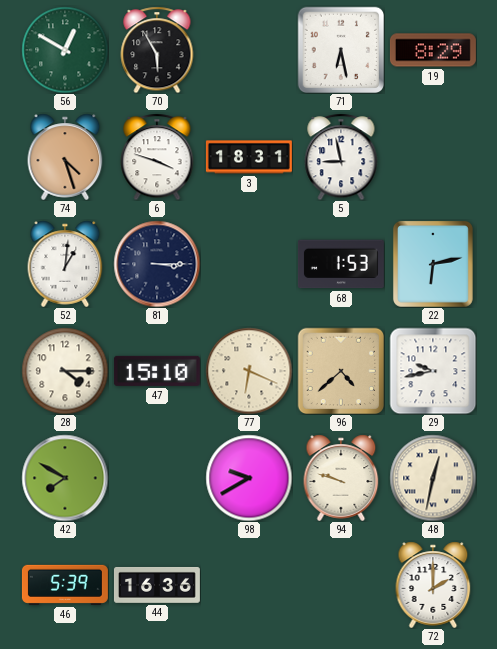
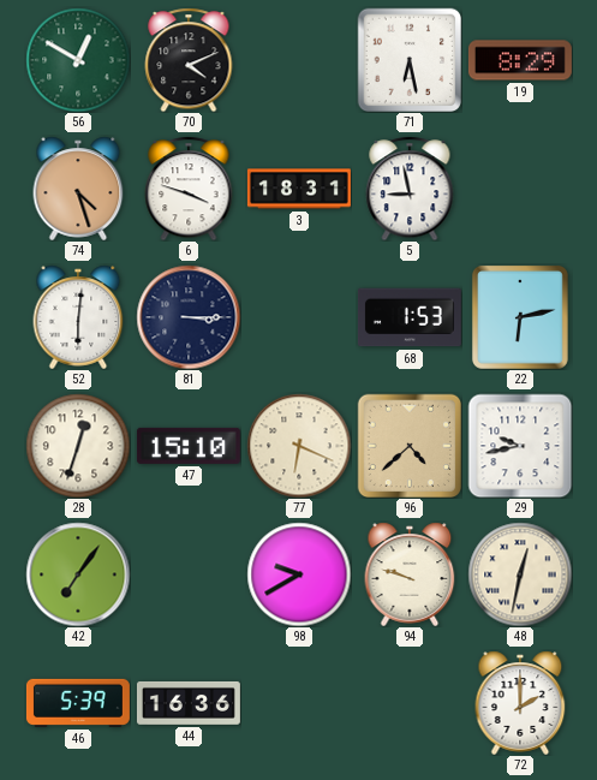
70: 5:55 -> 4:11 (189, 60)
52: 1:01 -> 6:01 (78, 317)
28: 4:15 -> 12:33 (78, 446)
42: 7:50 -> 7:06 (78, 574)
